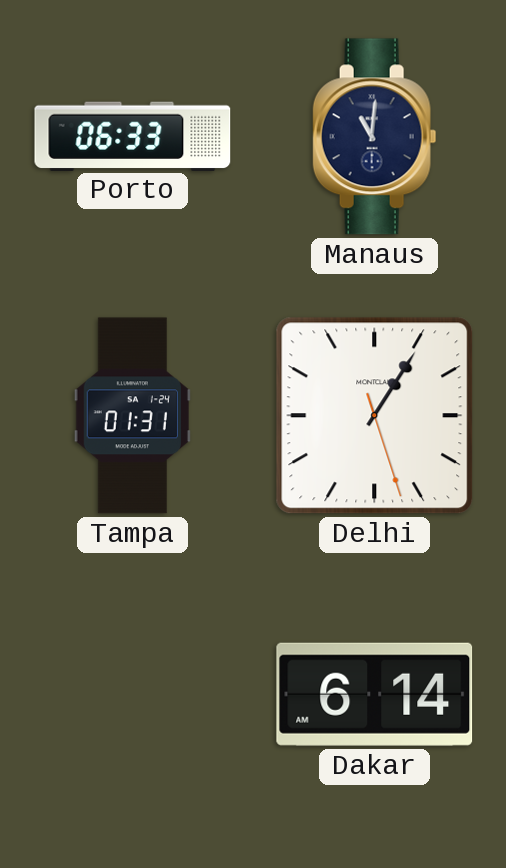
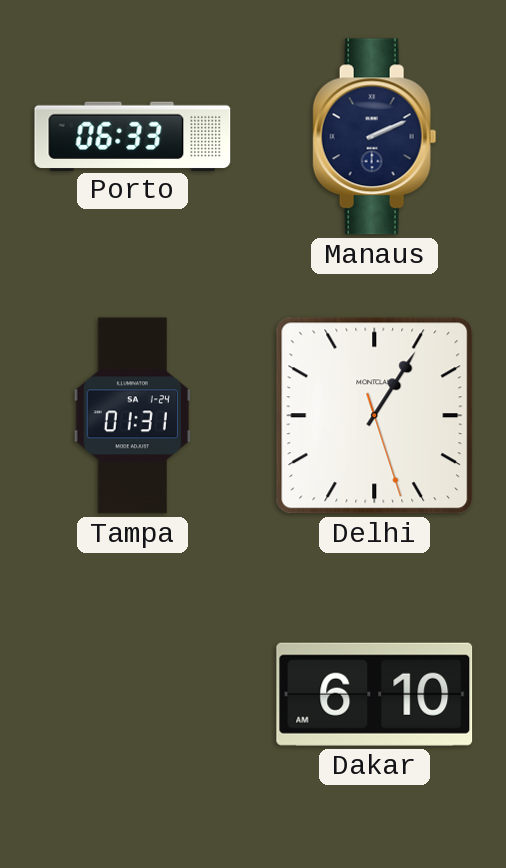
Manaus: 11:01 -> 2:11 (375, 137)
Dakar: 6:14 -> 6:10 (375, 694)
